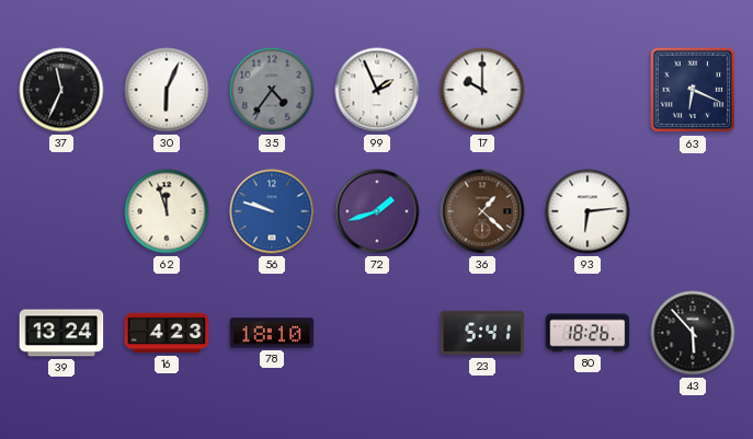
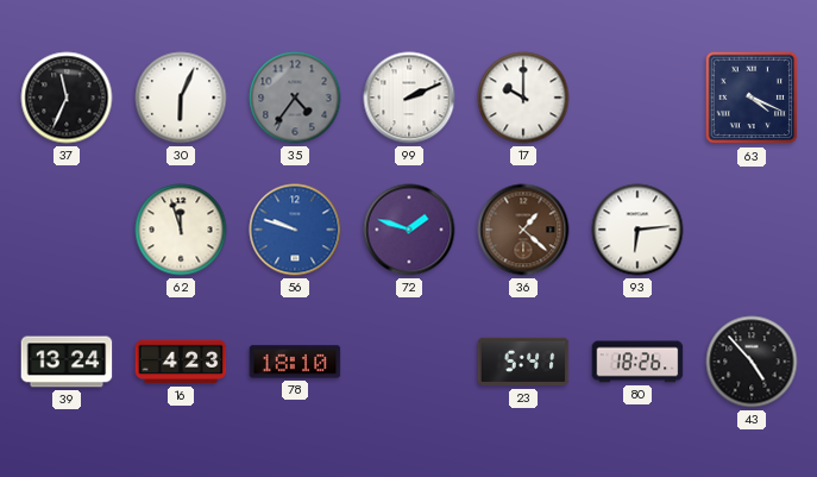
99: 1:56 -> 2:11 (409, 98)
63: 6:19 -> 4:19 (752, 98)
72: 1:42 -> 1:48 (409, 230)
43: 5:53 -> 4:53 (752, 362)
